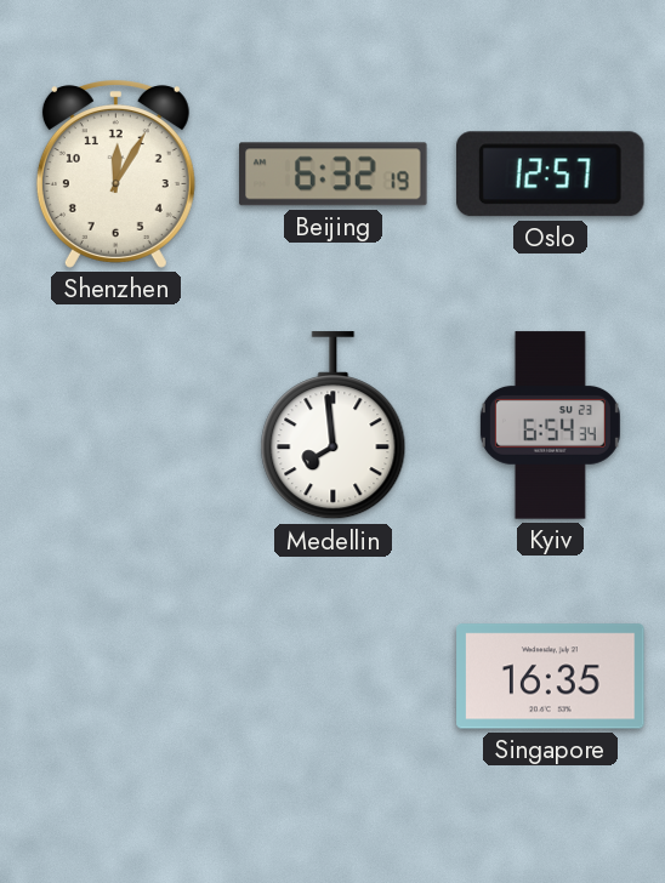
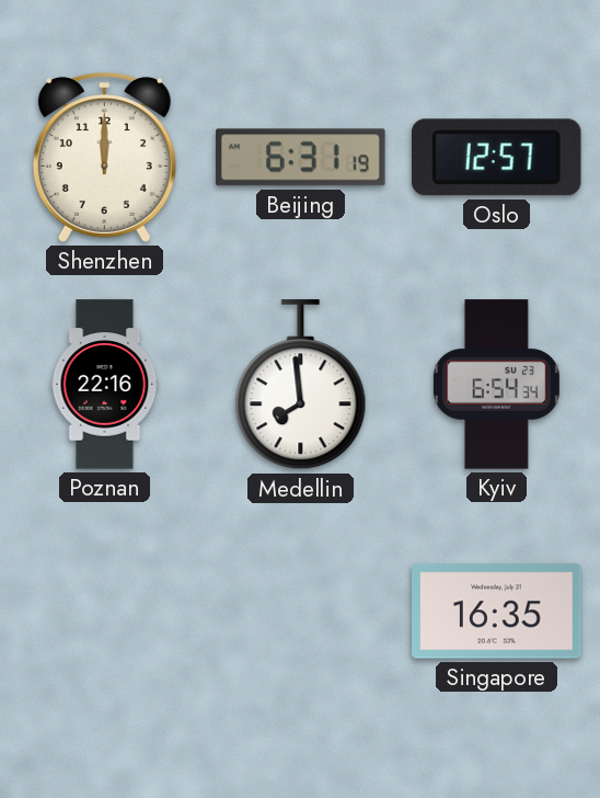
Shenzhen: 12:05 -> 12:00 (104, 158)
Beijing: 6:32 -> 6:31 (301, 158)
Poznan: none -> 22:16 (105, 385)
